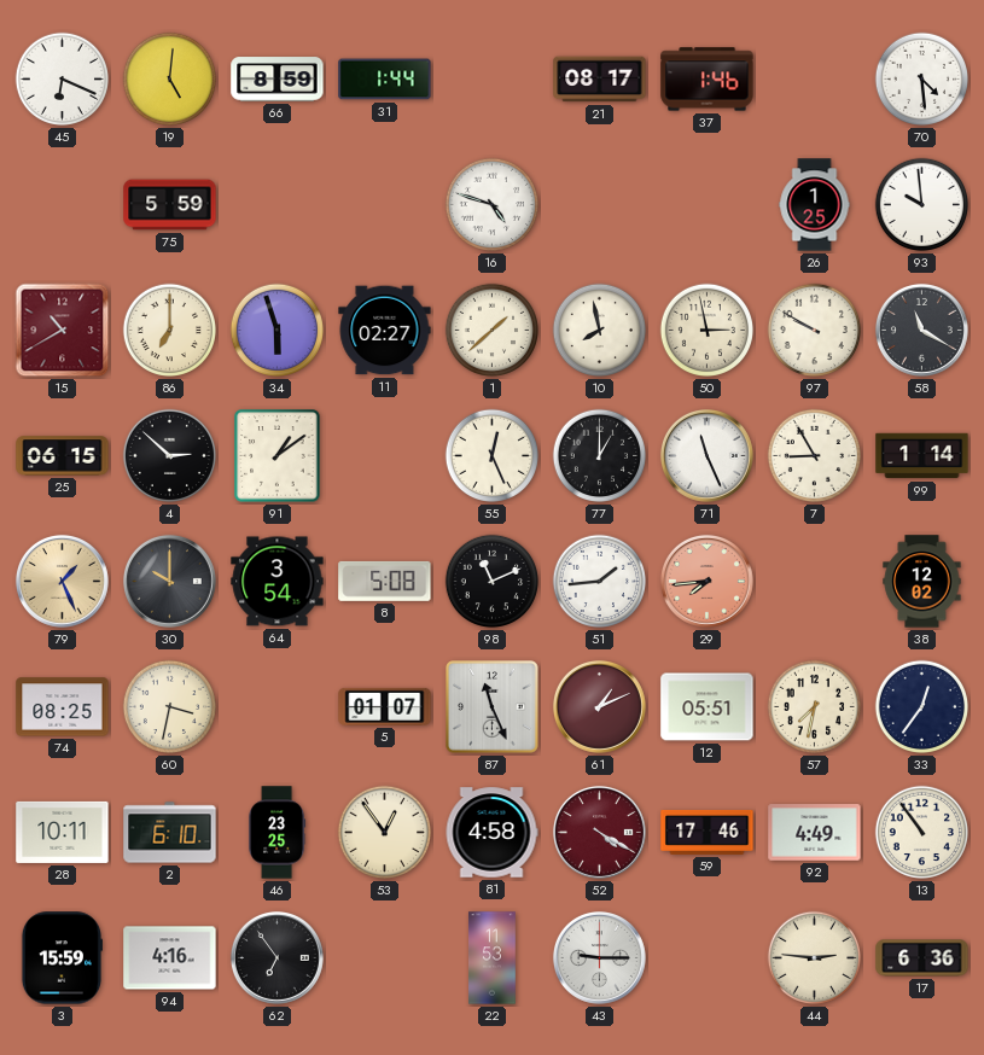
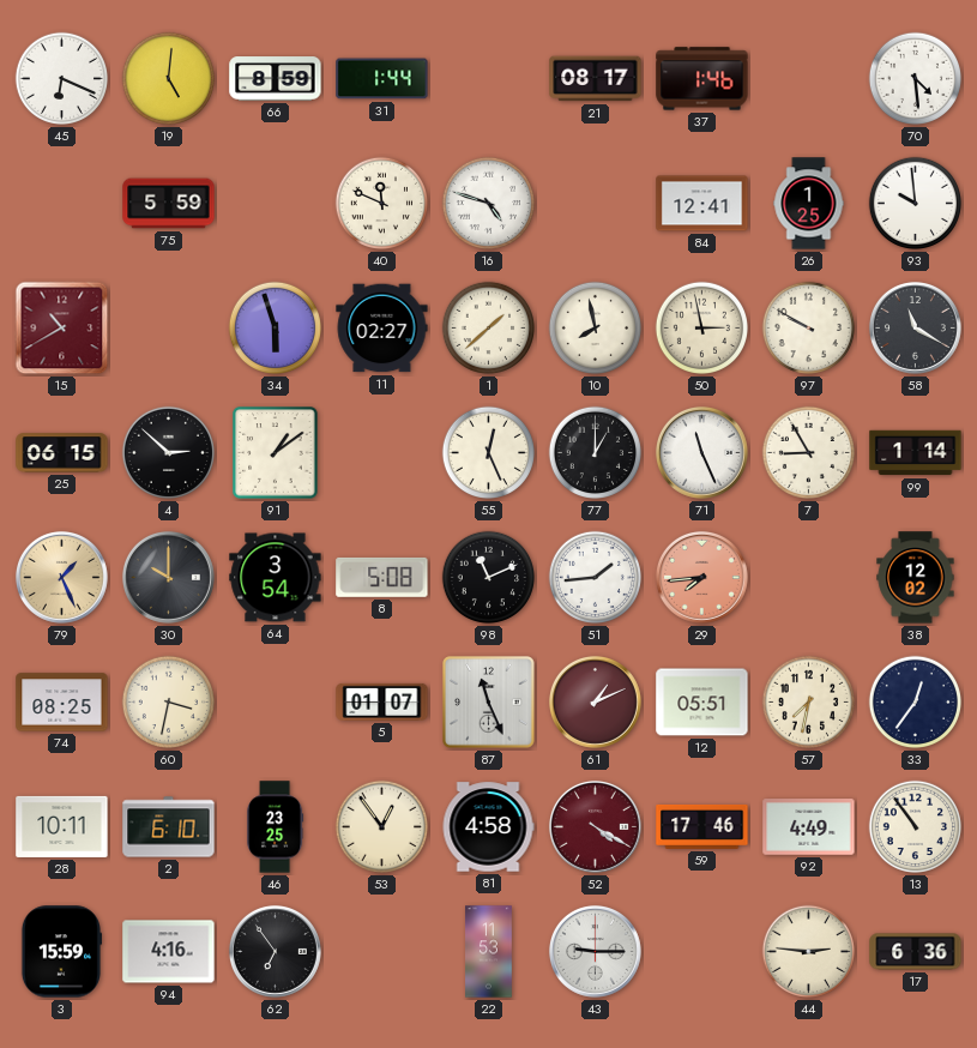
40: none -> 11:49 (382, 204)
84: none -> 12:41 (702, 204)
86: 7:00 -> none (170, 331)
